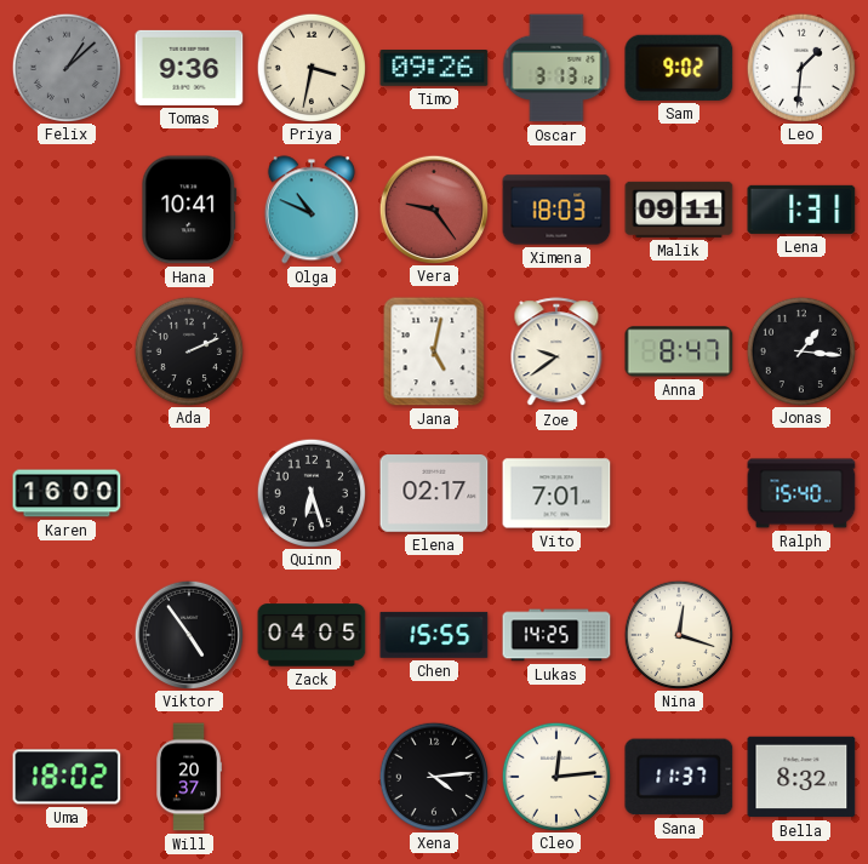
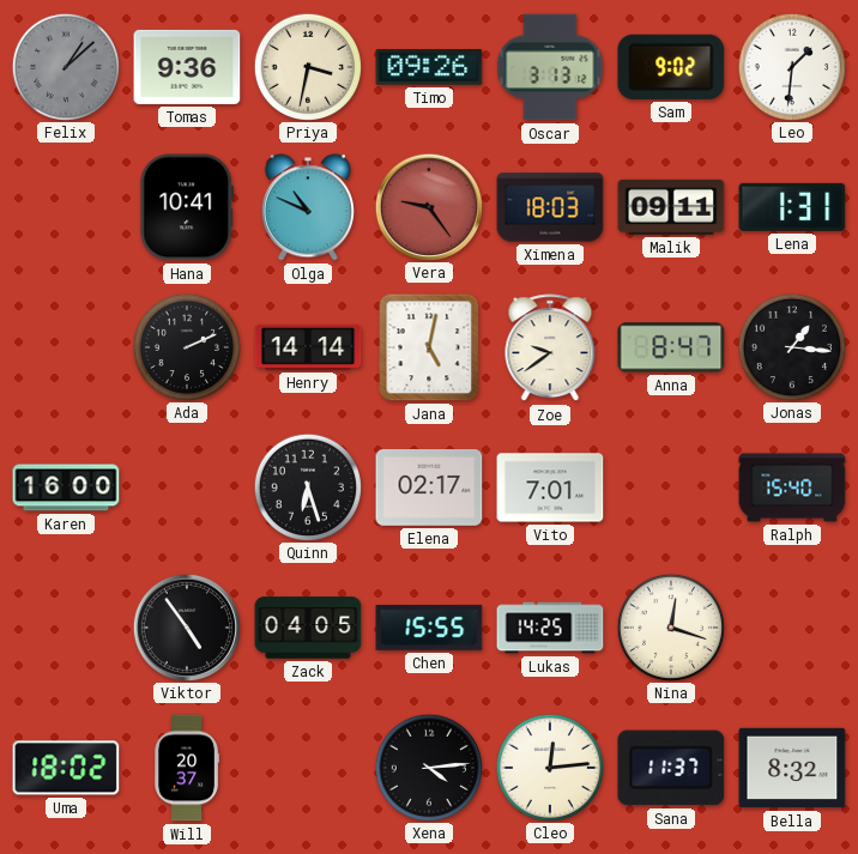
Henry: none -> 14:14 (308, 347)
